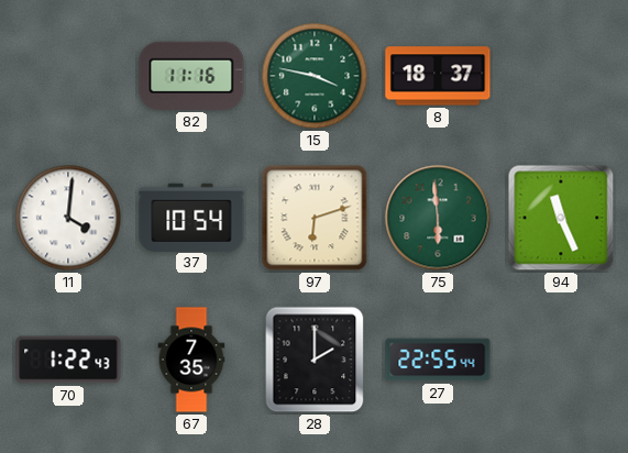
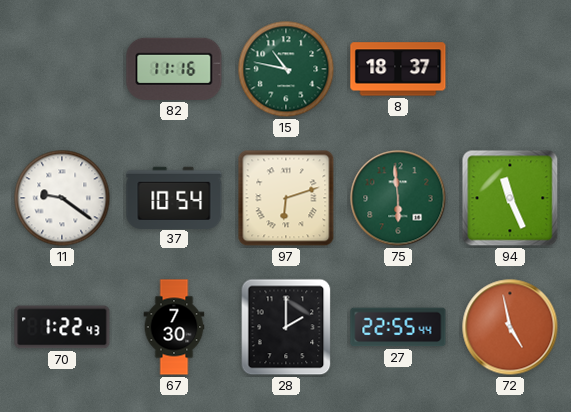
15: 3:47 -> 10:47 (286, 69)
11: 4:01 -> 9:21 (62, 198)
67: 7:35 -> 7:30 (174, 327)
72: none -> 4:58 (510, 327)
